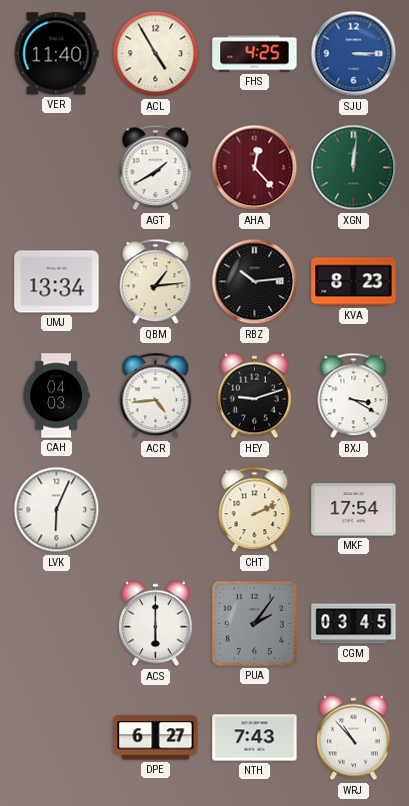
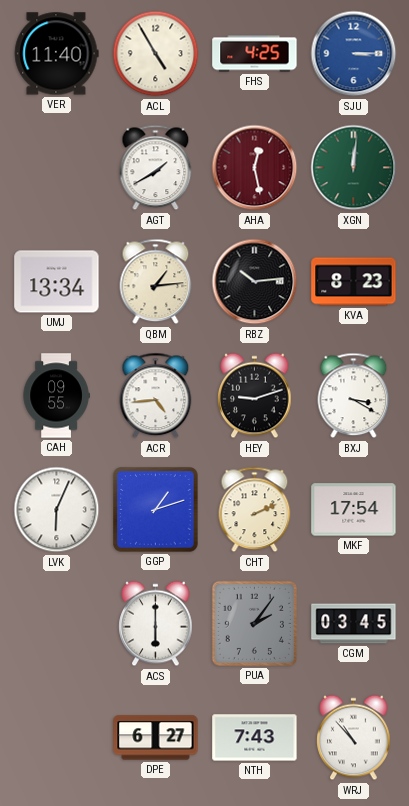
AHA: 12:23 -> 12:28 (255, 168)
CAH: 04:03 -> 09:55 (56, 396)
GGP: none -> 1:12 (156, 510)
